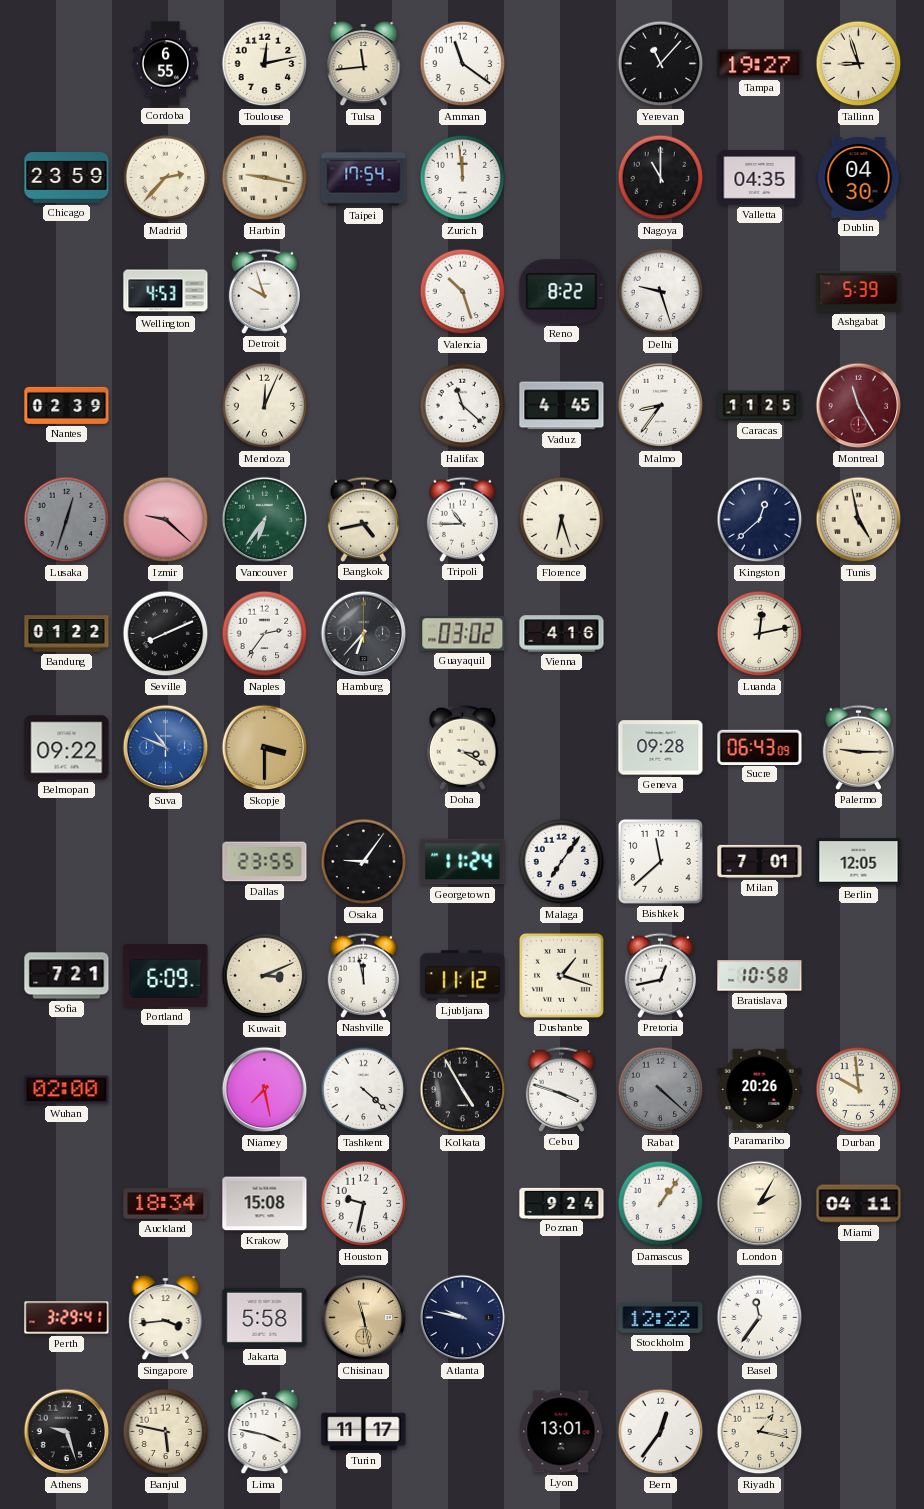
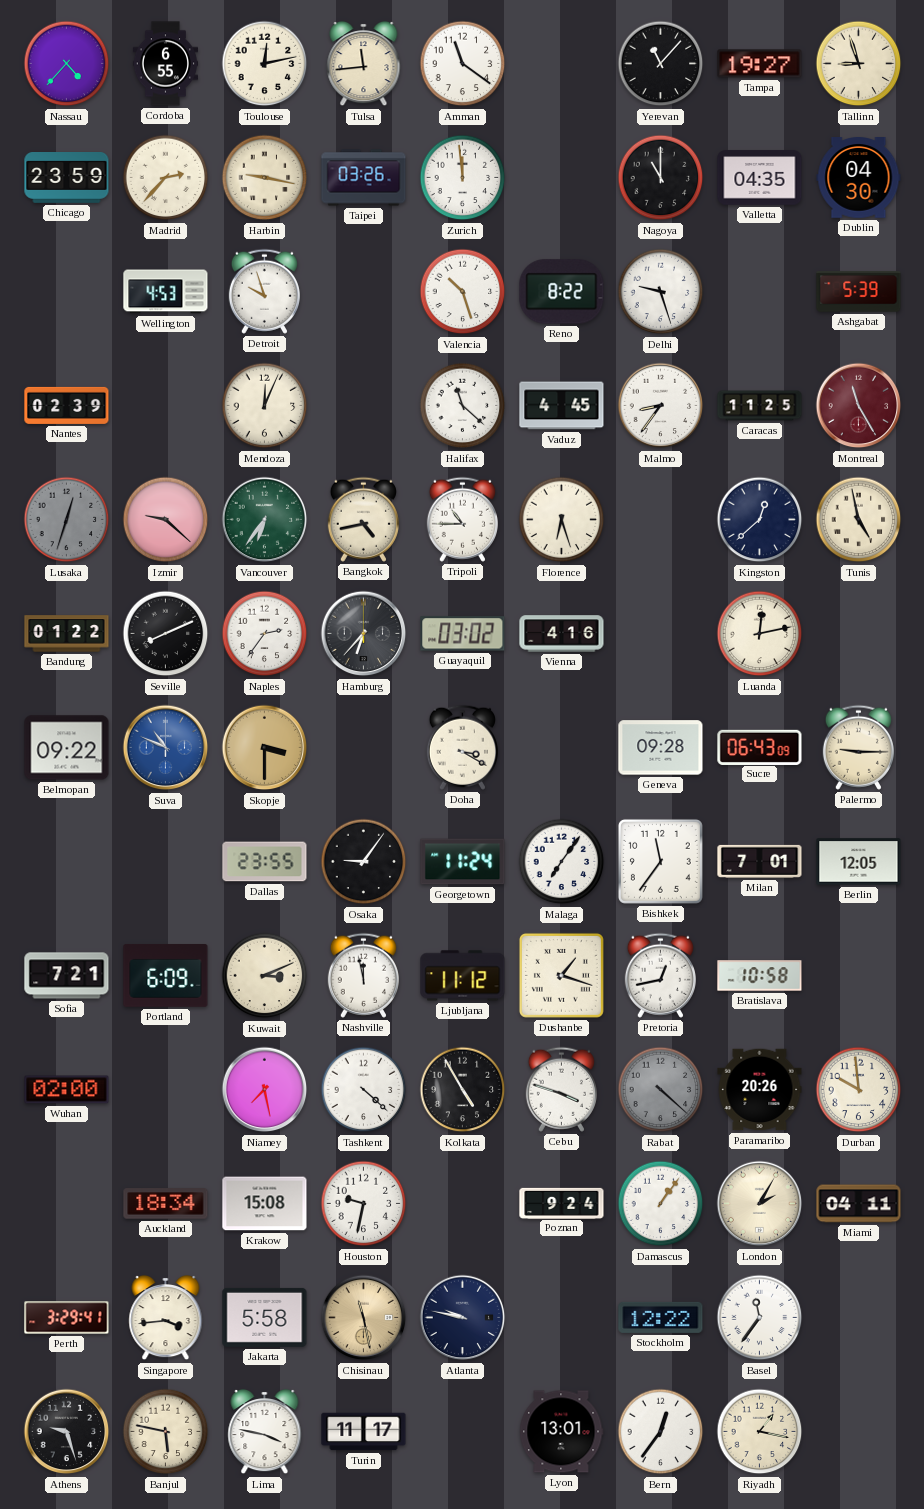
Nassau: none -> 4:37 (67, 64)
Taipei: 17:54 -> 03:26 (364, 178)
Bishkek: 11:38 -> 11:36 (660, 861)
